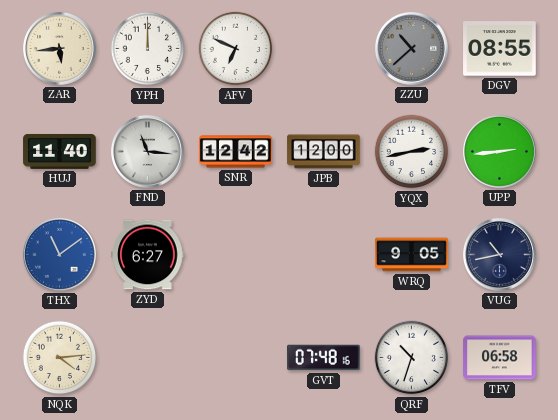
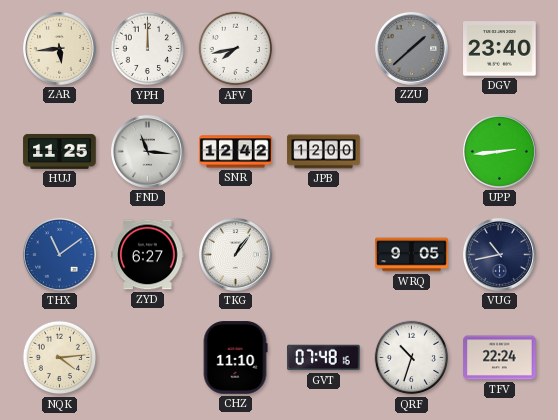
AFV: 6:49 -> 7:43 (236, 49)
ZZU: 10:38 -> 1:38 (411, 48)
DGV: 08:55 -> 23:40 (500, 49)
HUJ: 11:40 -> 11:25 (60, 151)
YQX: 2:43 -> none (412, 152)
TKG: none -> 1:06 (235, 254)
CHZ: none -> 11:10 (235, 358)
TFV: 06:58 -> 22:24 (500, 358)
